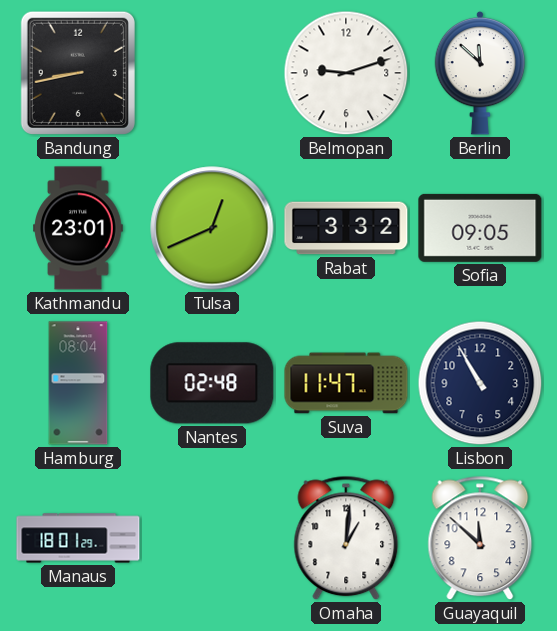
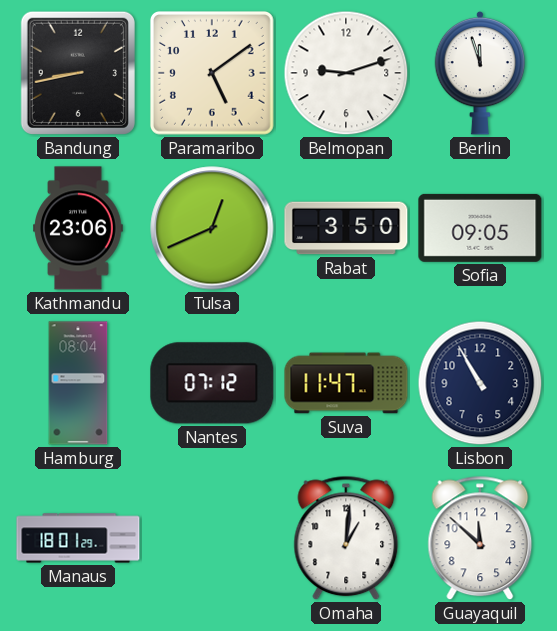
Paramaribo: none -> 5:09 (212, 73)
Berlin: 11:52 -> 11:57 (480, 73)
Kathmandu: 23:01 -> 23:06 (78, 228)
Rabat: 3:32 -> 3:50 (346, 228)
Nantes: 02:48 -> 07:12 (212, 383)
